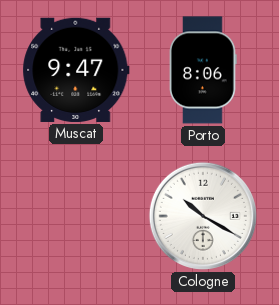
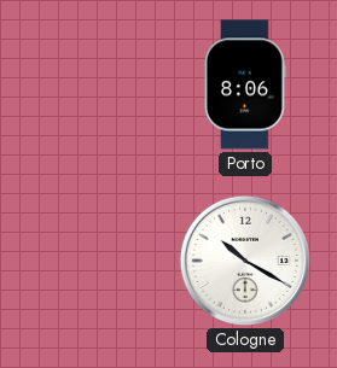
Muscat: 9:47 -> none (76, 70)
